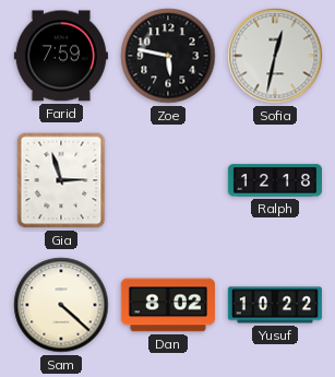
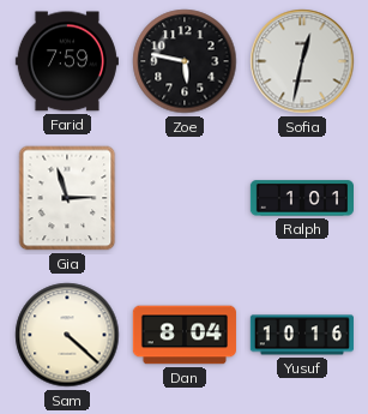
Ralph: 12:18 -> 1:01 (301, 198)
Dan: 8:02 -> 8:04 (185, 335)
Yusuf: 10:22 -> 10:16 (302, 335)
